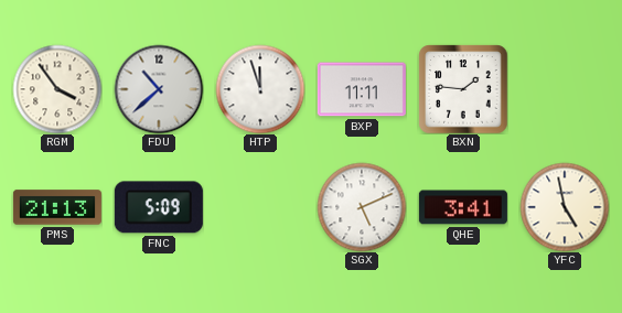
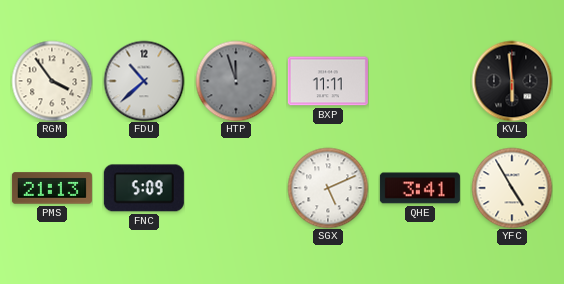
HTP dial: white -> grey (236, 81)
BXN: 1:46 -> none (463, 89)
KVL: none -> 5:59 (512, 81)
YFC: 4:58 -> 4:55 (512, 188)
